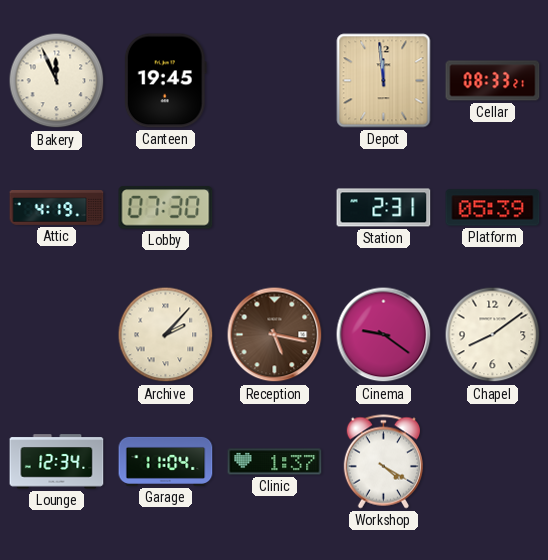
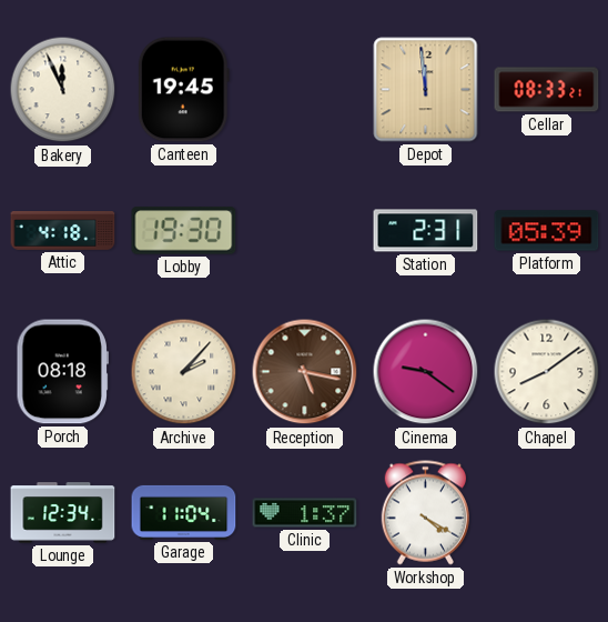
Attic: 4:19 -> 4:18 (63, 231)
Lobby: 07:30 -> 19:30 (184, 231)
Porch: none -> 08:18 (62, 372)
